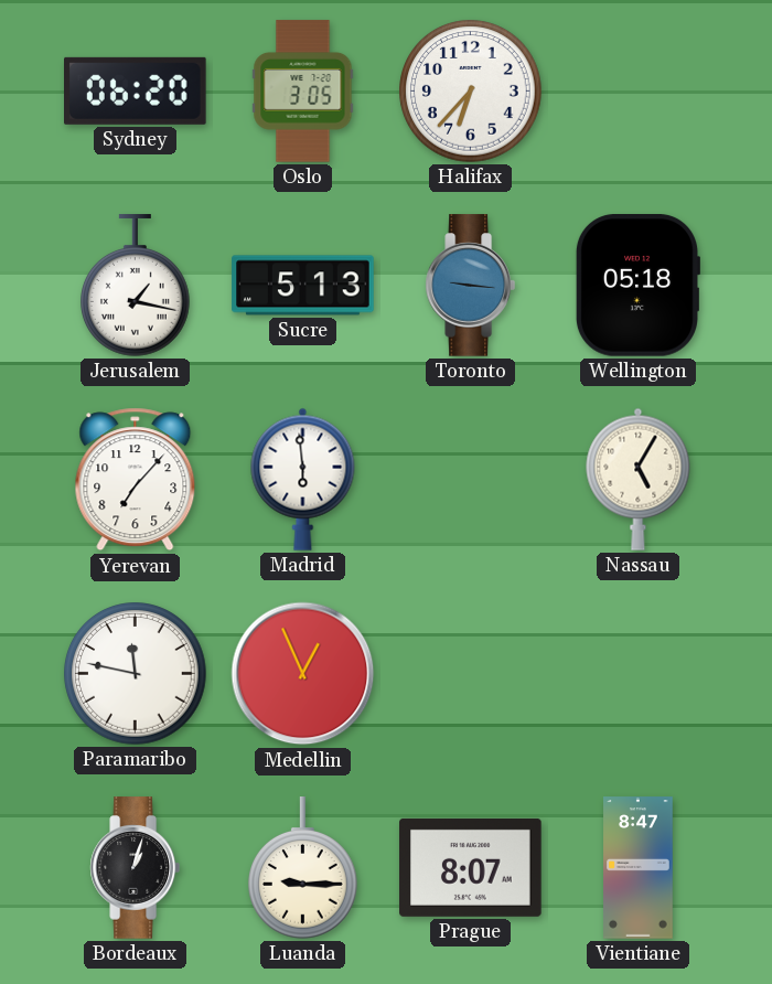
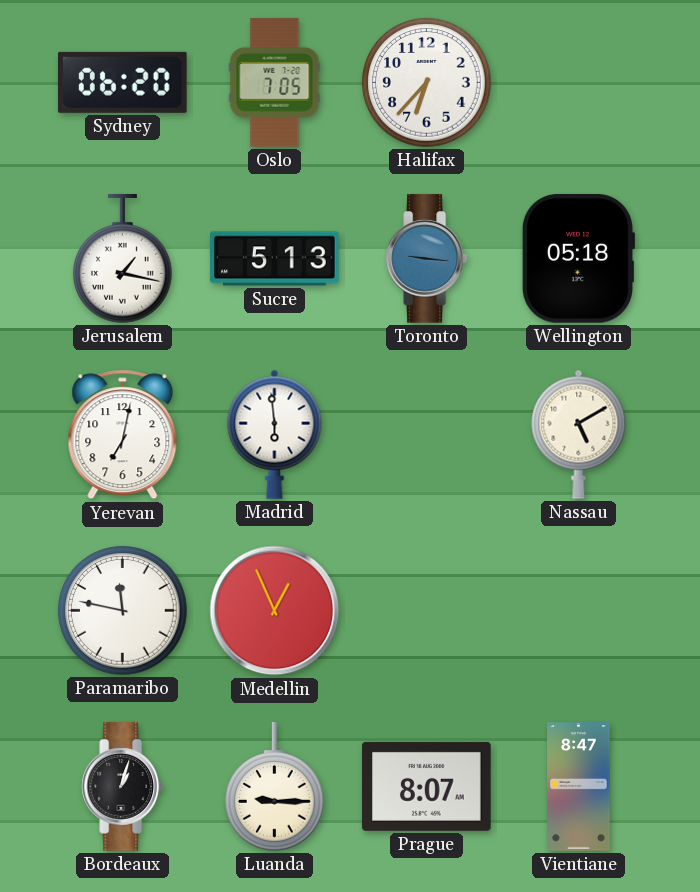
Oslo: 3:05 -> 7:05 (275, 83)
Yerevan: 7:07 -> 7:02 (123, 435)
Nassau: 5:05 -> 5:10 (579, 434)
